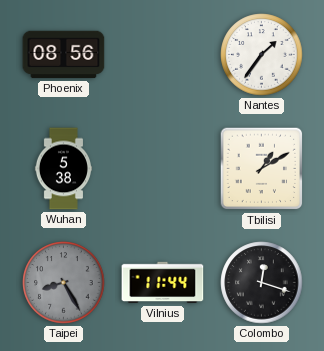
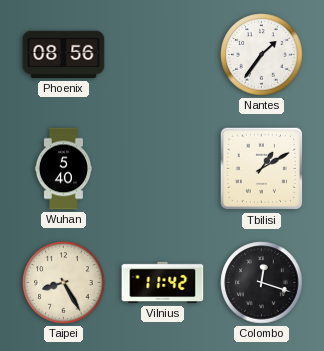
Wuhan: 5:38 -> 5:40 (63, 169)
Taipei dial: grey -> cream (64, 283)
Vilnius: 11:44 -> 11:42 (163, 283)
